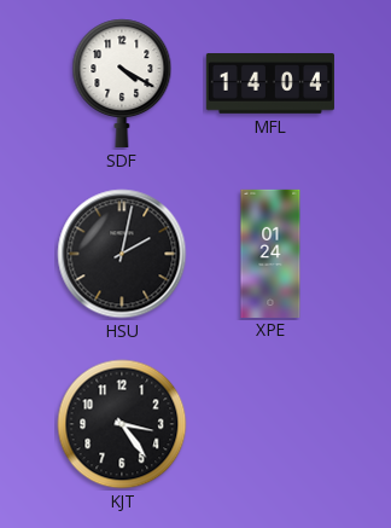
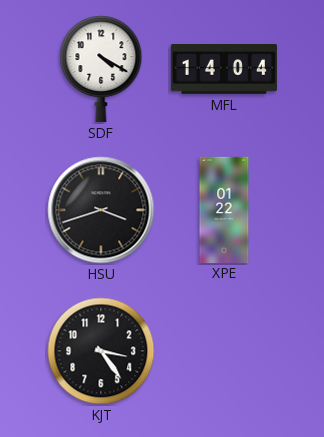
HSU: 2:02 -> 3:42 (101, 210)
XPE: 01:24 -> 01:22 (224, 209)
